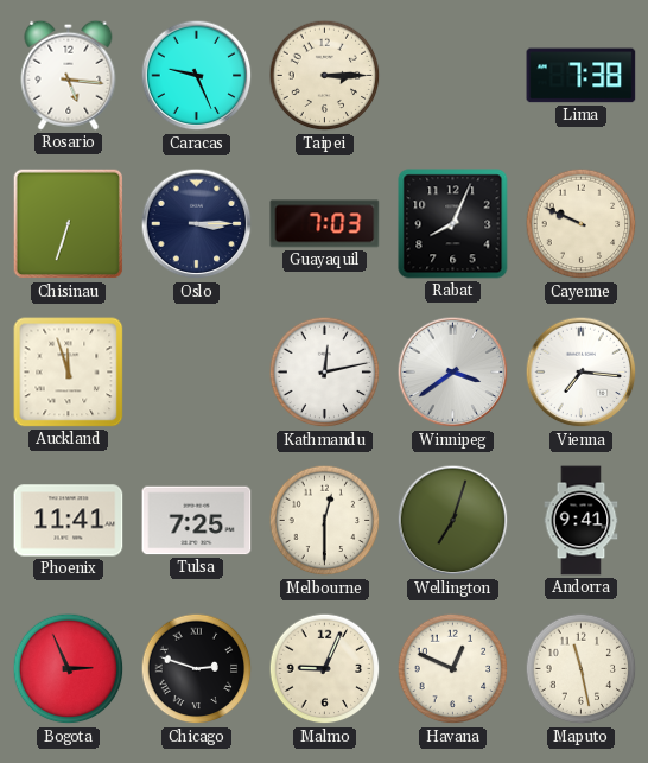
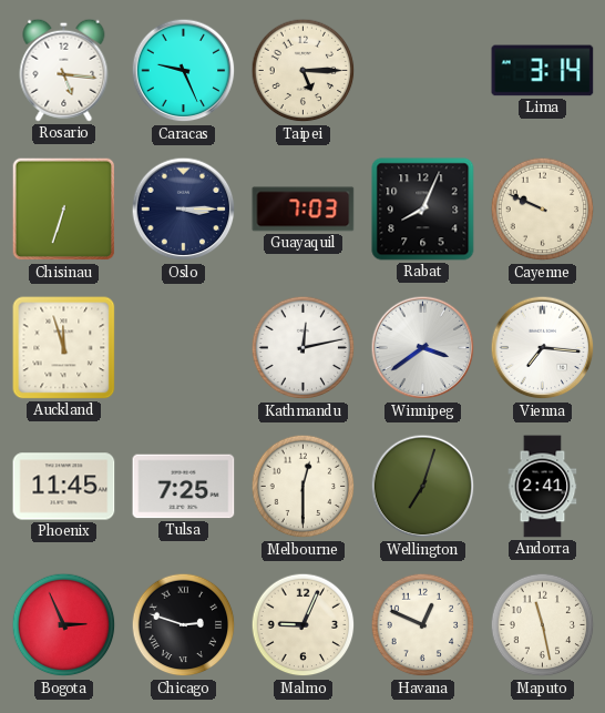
Taipei: 3:15 -> 5:15 (304, 71)
Lima: 7:38 -> 3:14 (543, 71)
Phoenix: 11:41 -> 11:45 (64, 487)
Andorra: 9:41 -> 2:41 (543, 487)
